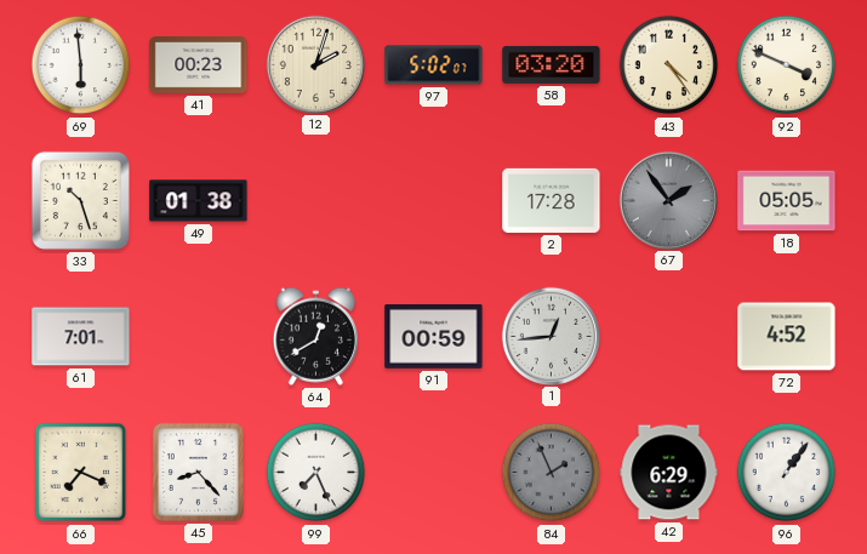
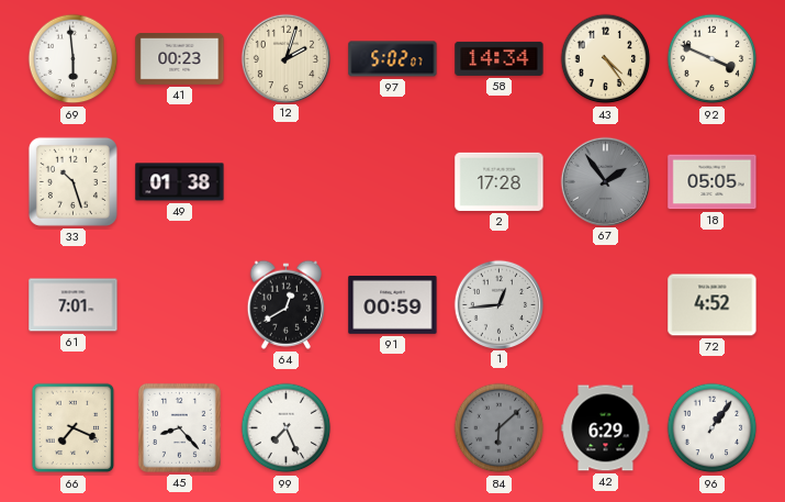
58: 03:20 -> 14:34 (500, 58)
84: 1:56 -> 6:08 (500, 428)
